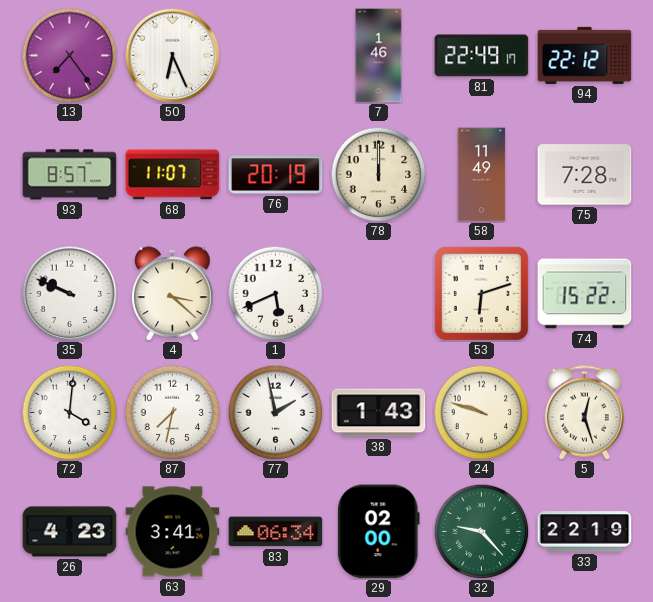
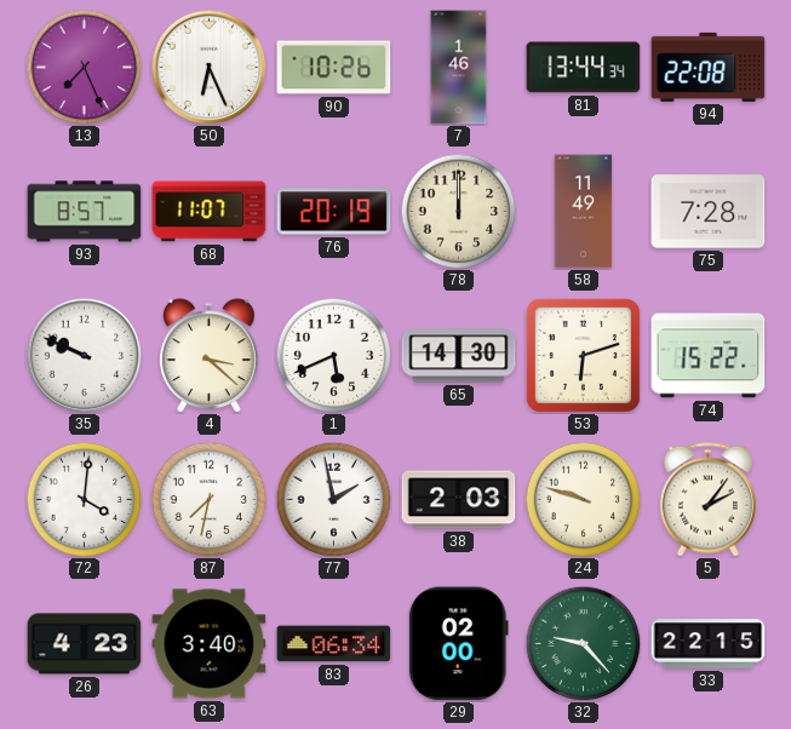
13: 7:24 -> 7:26 (84, 67)
90: none -> 10:26 (334, 68)
81: 22:49 -> 13:44 (584, 68)
94: 22:12 -> 22:08 (709, 67)
65: none -> 14:30 (459, 356)
38: 1:43 -> 2:03 (459, 500)
5: 12:27 -> 2:06 (707, 500)
63: 3:41 -> 3:40 (210, 644)
33: 22:19 -> 22:15 (709, 644)
